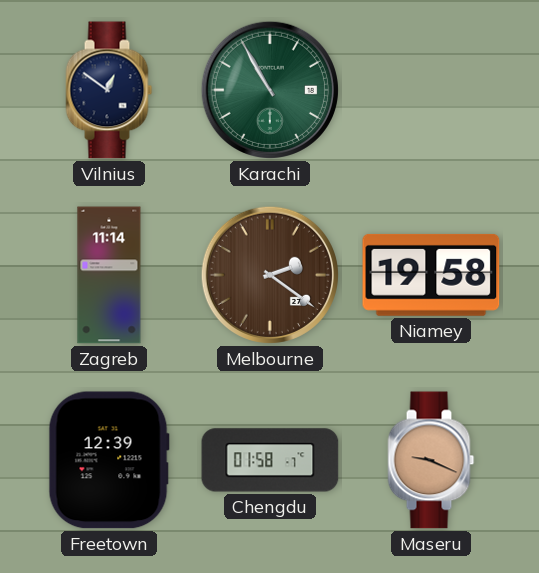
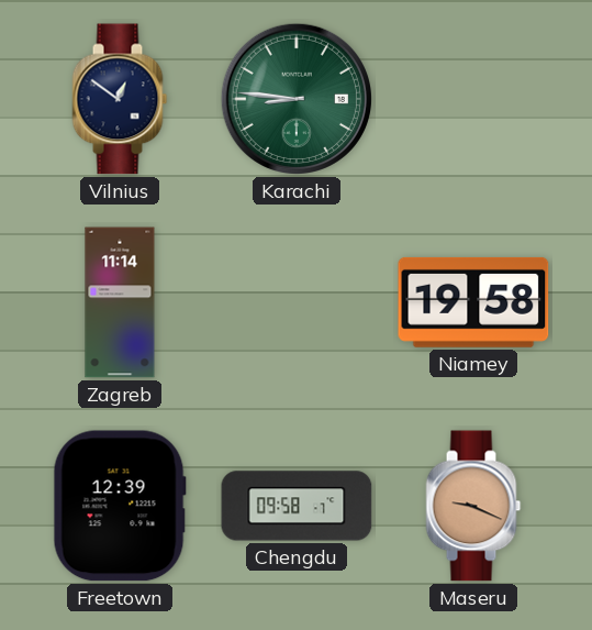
Karachi: 10:55 -> 8:46 (297, 99)
Melbourne: 2:21 -> none (270, 275)
Chengdu: 01:58 -> 09:58 (297, 506)
